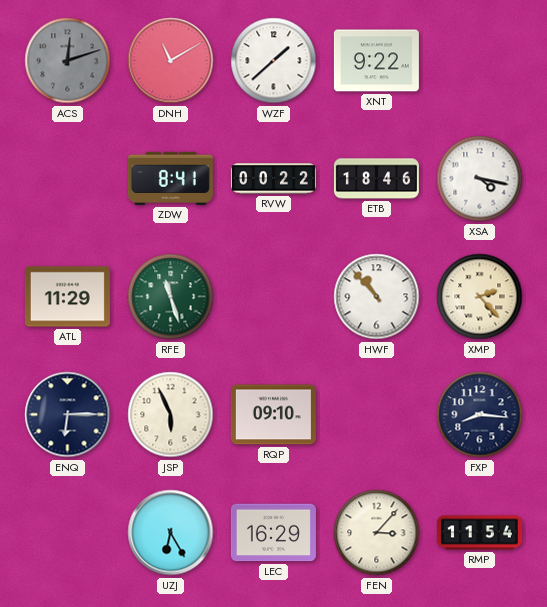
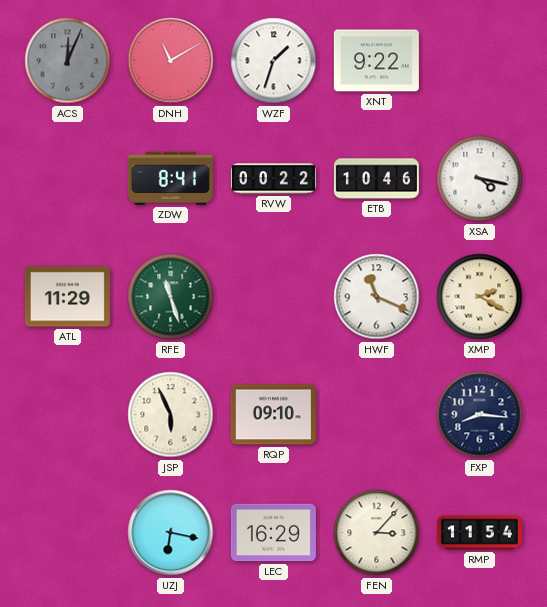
ACS: 12:12 -> 12:04 (68, 61)
WZF: 1:38 -> 1:33 (274, 61)
ETB: 18:46 -> 10:46 (376, 179)
HWF: 10:53 -> 11:19 (377, 297)
XMP: 2:23 -> 2:20 (480, 297)
ENQ: 6:15 -> none (68, 415)
UZJ: 6:25 -> 6:17 (171, 533)
